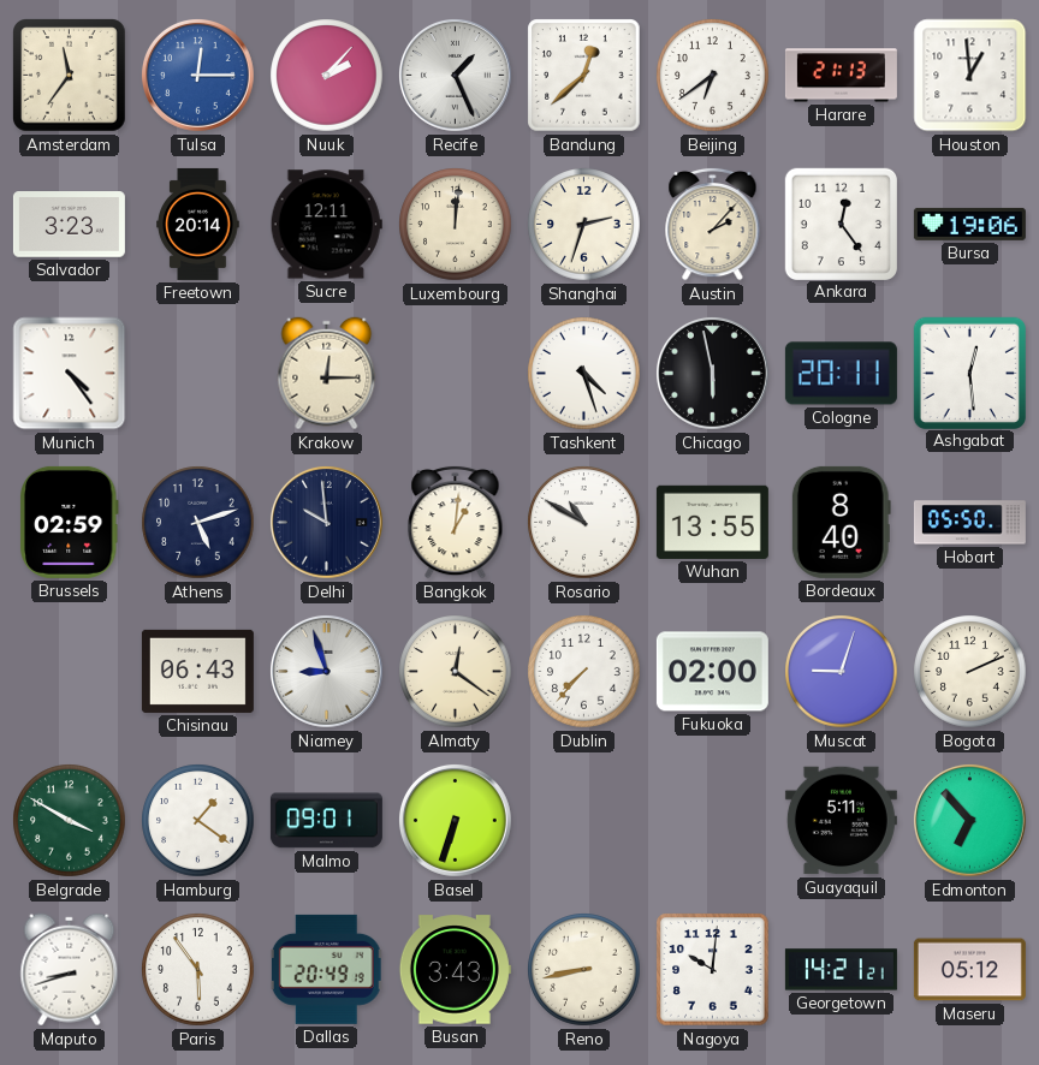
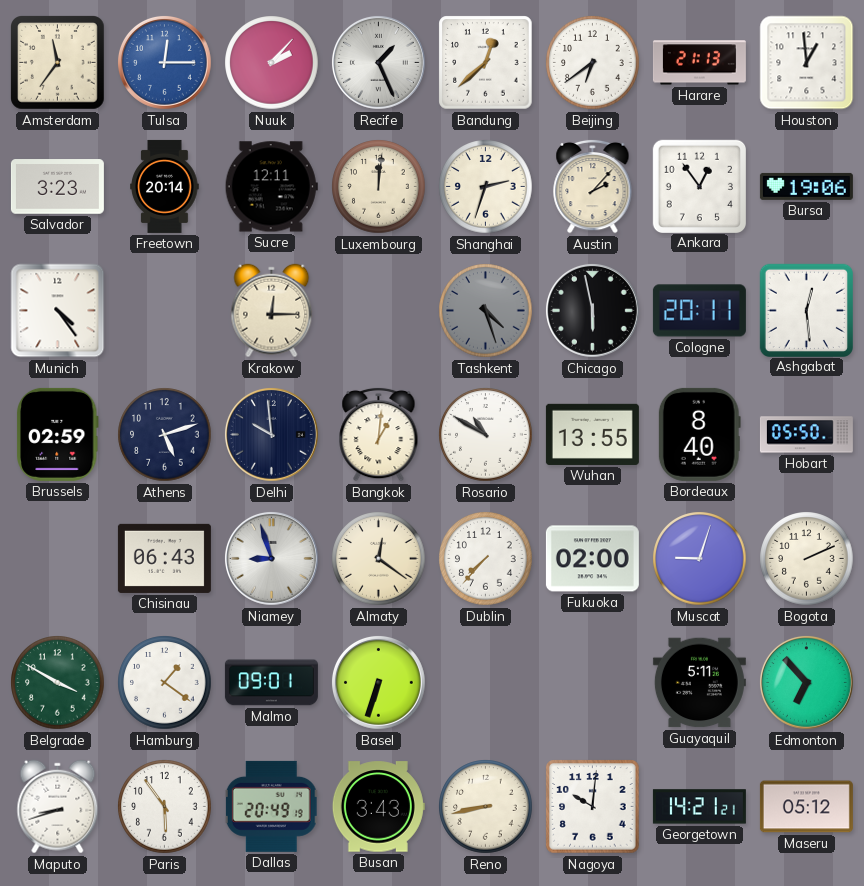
Ankara: 12:24 -> 12:54 (699, 186)
Tashkent dial: white -> grey (486, 311)
